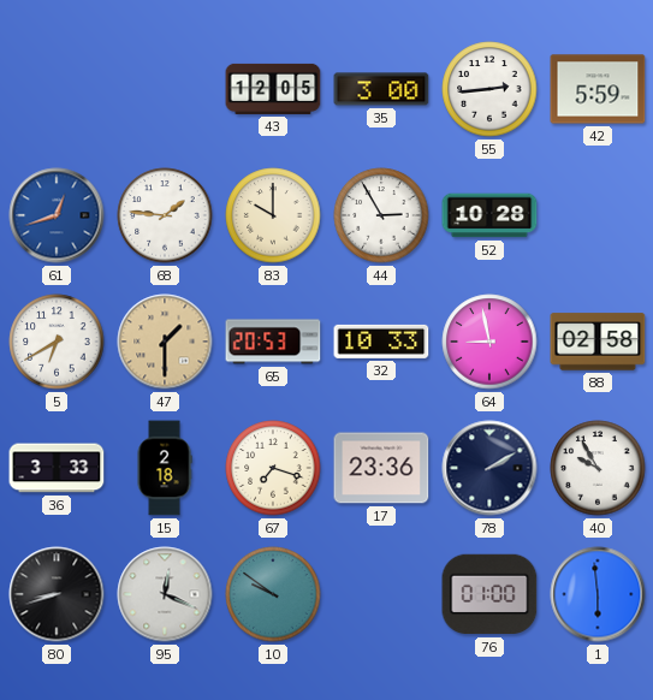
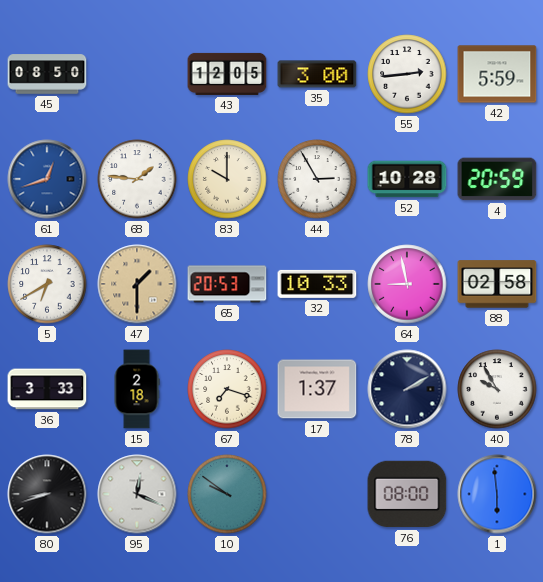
45: none -> 08:50 (47, 74)
4: none -> 20:59 (497, 179)
17: 23:36 -> 1:37 (317, 389)
76: 01:00 -> 08:00 (407, 494)
